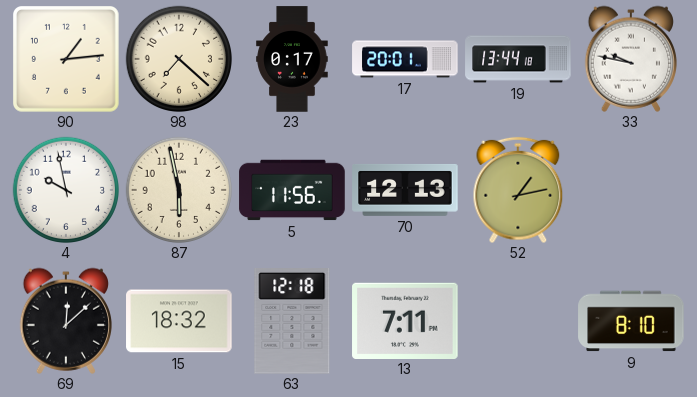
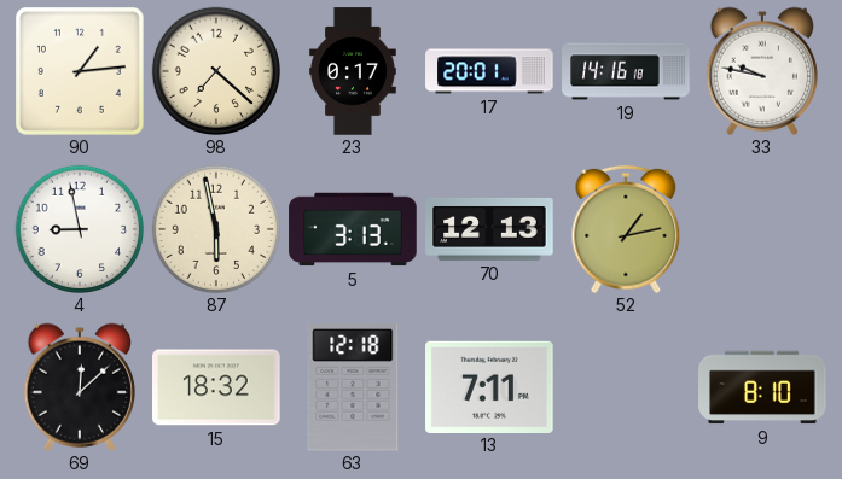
19: 13:44 -> 14:16 (626, 71)
4: 9:58 -> 8:58 (79, 228)
5: 11:56 -> 3:13 (353, 229)
